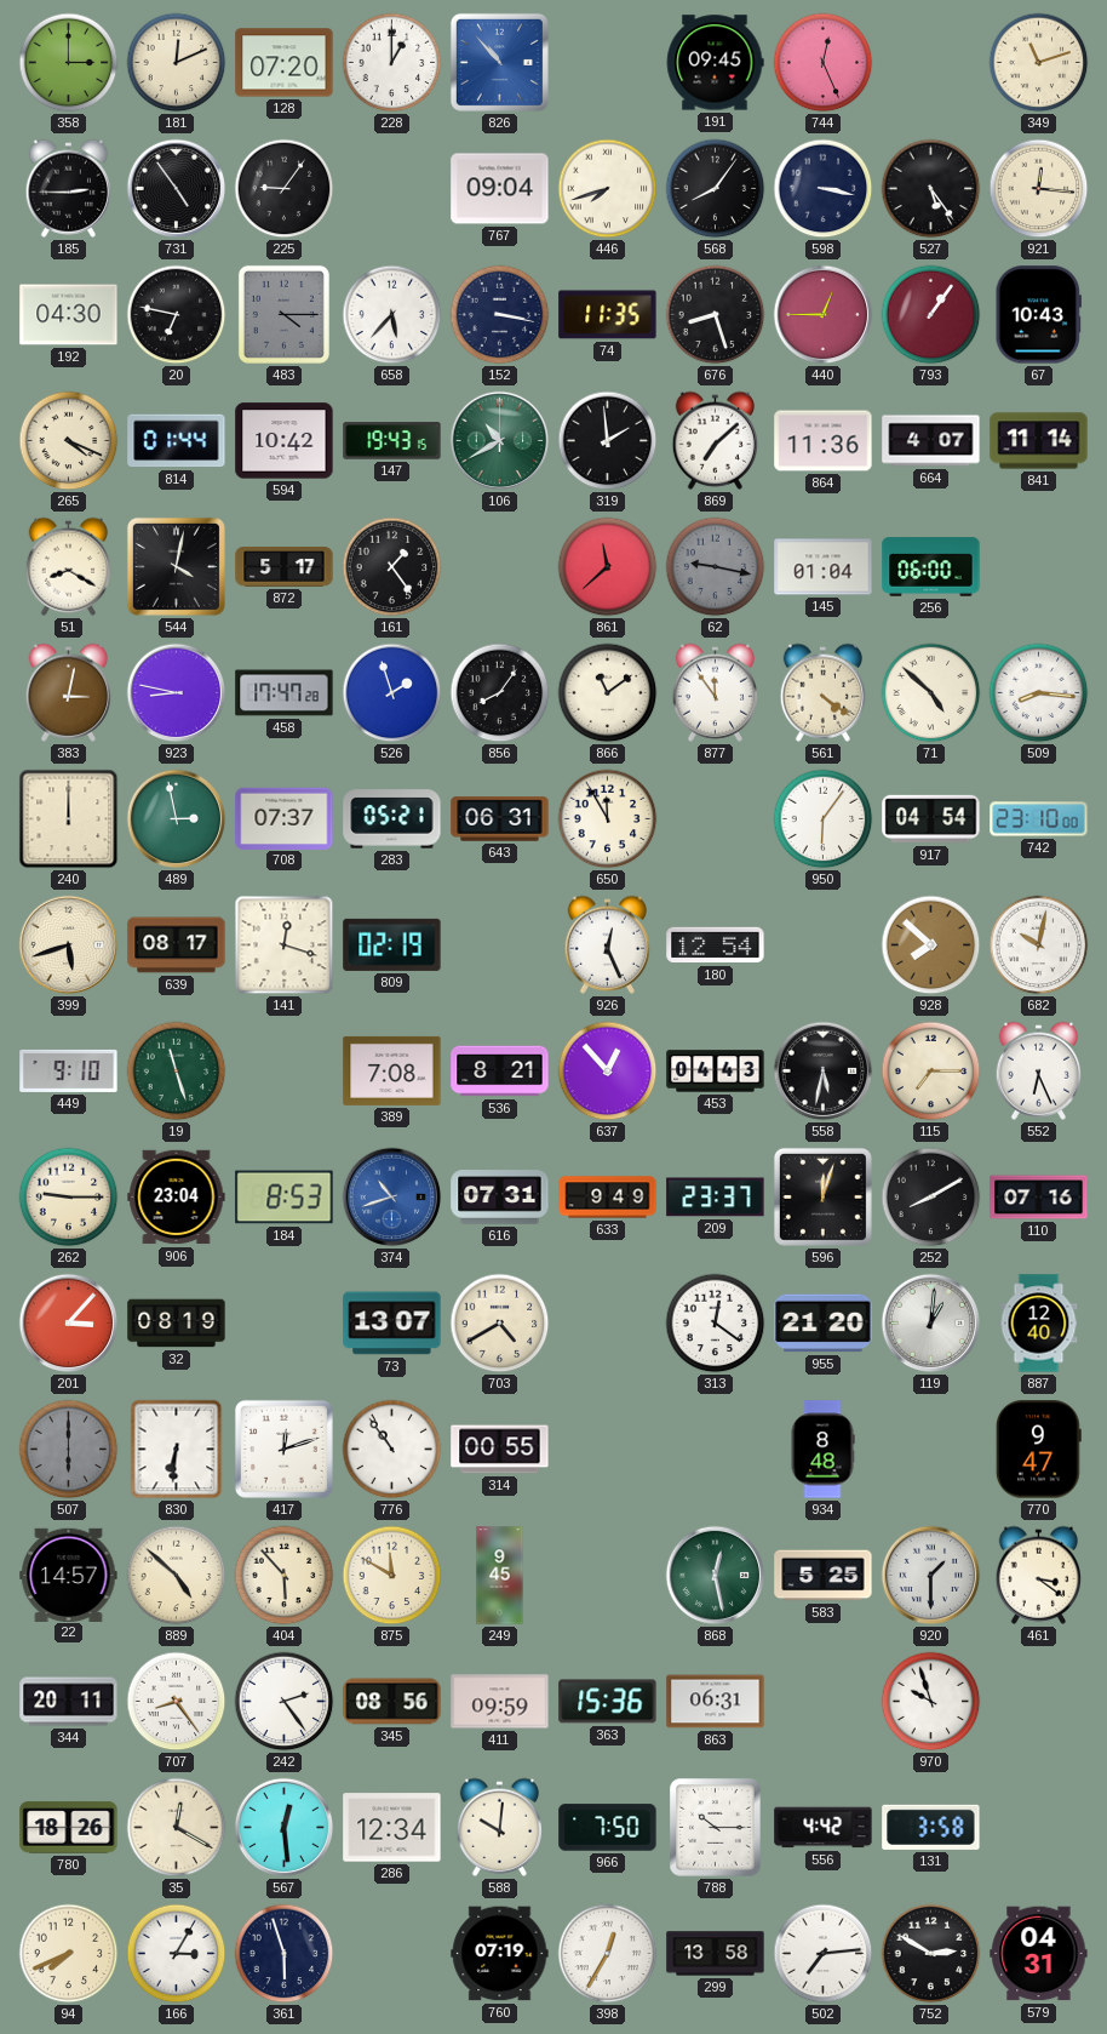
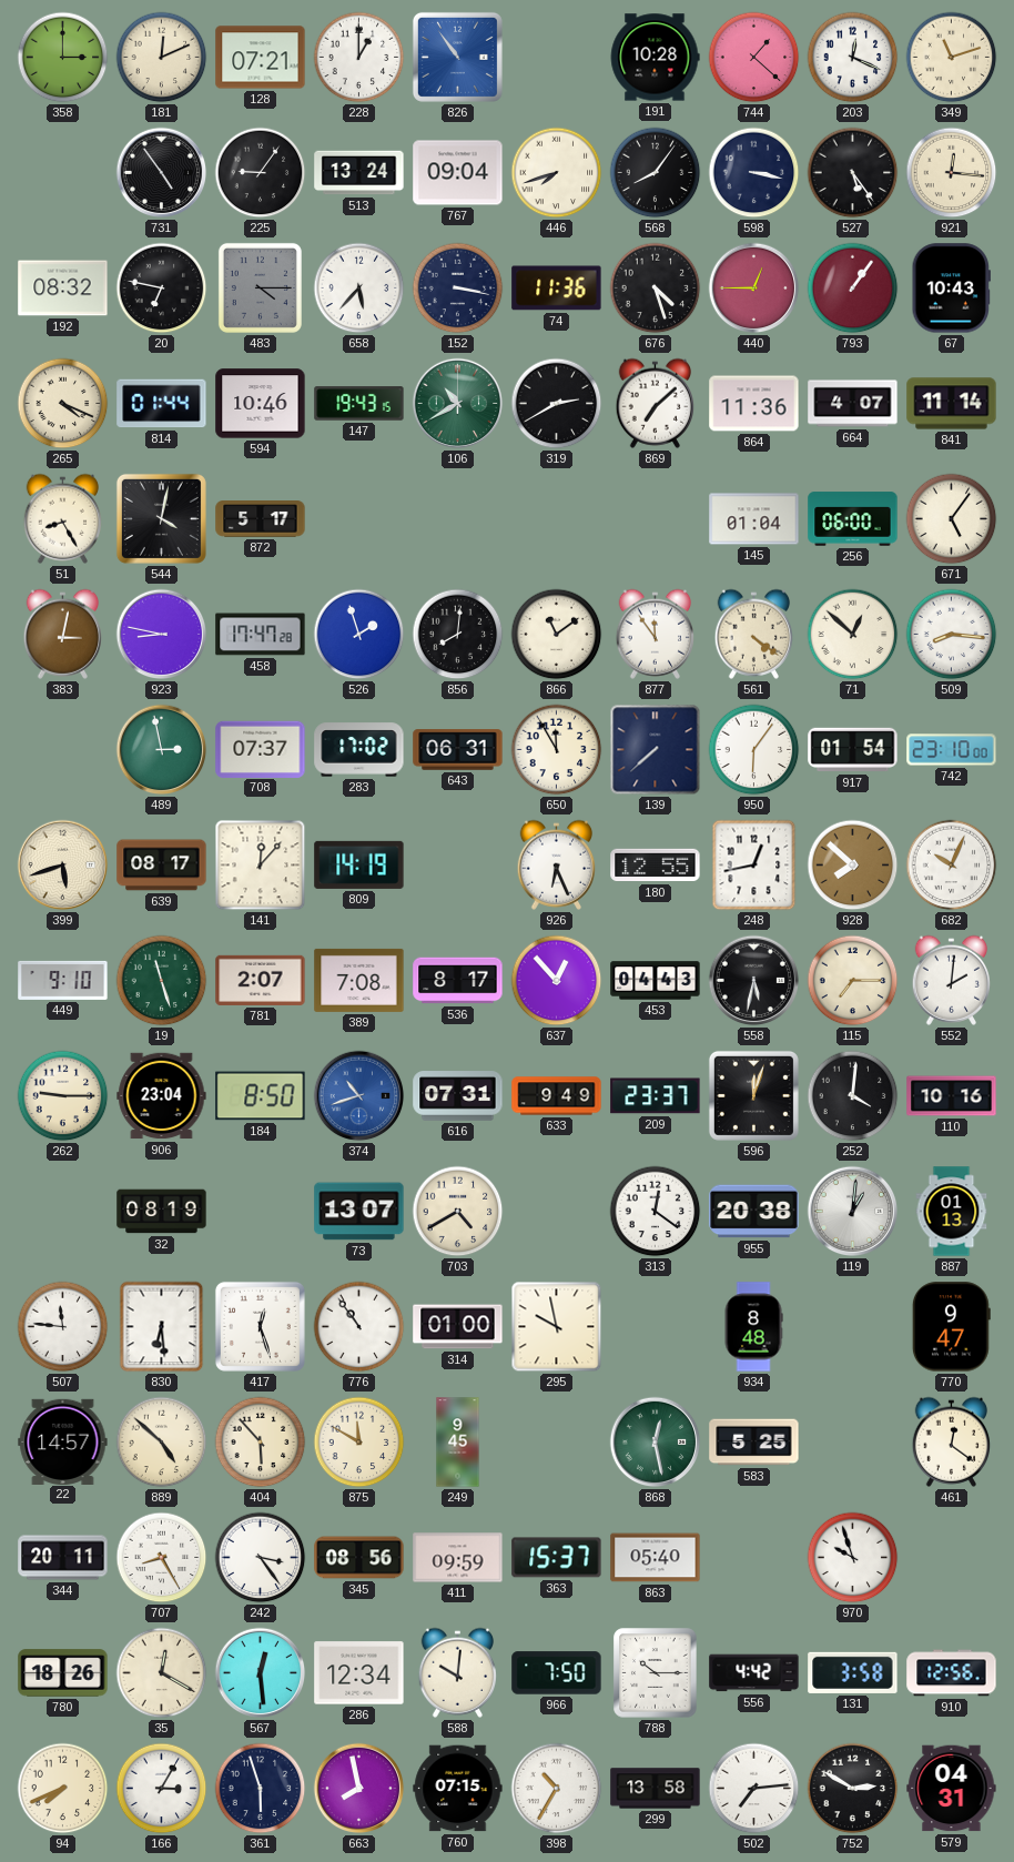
128: 07:20 -> 07:21 (261, 58)
826: 10:53 -> 10:54 (457, 57)
191: 09:45 -> 10:28 (655, 58)
744: 12:26 -> 1:22 (754, 58)
203: none -> 12:19 (853, 58)
185: 2:45 -> none (69, 188)
513: none -> 13:24 (359, 173)
192: 04:30 -> 08:32 (63, 289)
74: 11:35 -> 11:36 (557, 289)
676: 8:27 -> 4:27 (656, 289)
594: 10:42 -> 10:46 (261, 404)
319: 1:59 -> 2:40 (557, 404)
51: 8:20 -> 8:25 (63, 518)
161: 1:24 -> none (392, 567)
861: 11:38 -> none (608, 567)
62: 9:17 -> none (716, 567)
671: none -> 5:06 (952, 519)
856: 8:06 -> 8:01 (458, 635)
71: 4:52 -> 12:52 (853, 635)
240: 12:00 -> none (69, 819)
283: 05:21 -> 17:02 (359, 750)
139: none -> 7:38 (656, 750)
917: 04:54 -> 01:54 (853, 750)
141: 12:18 -> 12:07 (261, 866)
809: 02:19 -> 14:19 (359, 864)
926: 12:26 -> 6:26 (557, 864)
180: 12:54 -> 12:55 (656, 866)
248: none -> 12:43 (754, 866)
682: 10:02 -> 10:04 (952, 866)
781: none -> 2:07 (261, 980)
536: 8:21 -> 8:17 (458, 981)
552: 6:26 -> 2:01 (952, 980)
184: 8:53 -> 8:50 (261, 1096)
252: 8:10 -> 4:01 (853, 1096)
110: 07:16 -> 10:16 (952, 1096)
201: 3:07 -> none (69, 1324)
955: 21:20 -> 20:38 (754, 1212)
887: 12:40 -> 01:13 (952, 1212)
507: 6:00 -> 11:46 (63, 1327)
507 dial: grey -> white (63, 1327)
830: 6:31 -> 6:29 (162, 1327)
417: 12:12 -> 12:27 (260, 1326)
314: 00:55 -> 01:00 (458, 1327)
295: none -> 9:58 (557, 1327)
920: 1:30 -> none (931, 1576)
461: 3:21 -> 12:21 (952, 1441)
707: 8:24 -> 8:25 (162, 1558)
242: 2:24 -> 3:24 (261, 1558)
363: 15:36 -> 15:37 (557, 1558)
863: 06:31 -> 05:40 (656, 1558)
910: none -> 12:56 (952, 1673)
663: none -> 7:58 (359, 1789)
760: 07:19 -> 07:15 (458, 1789)
398: 12:35 -> 10:35 (557, 1789)
